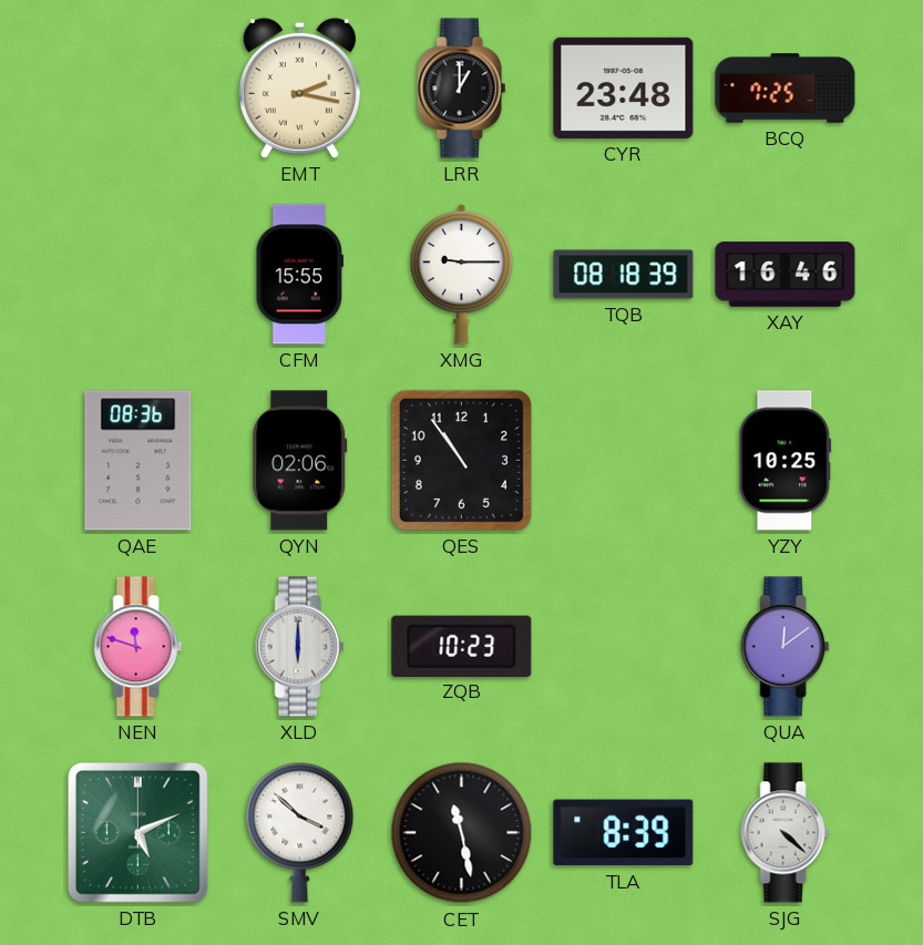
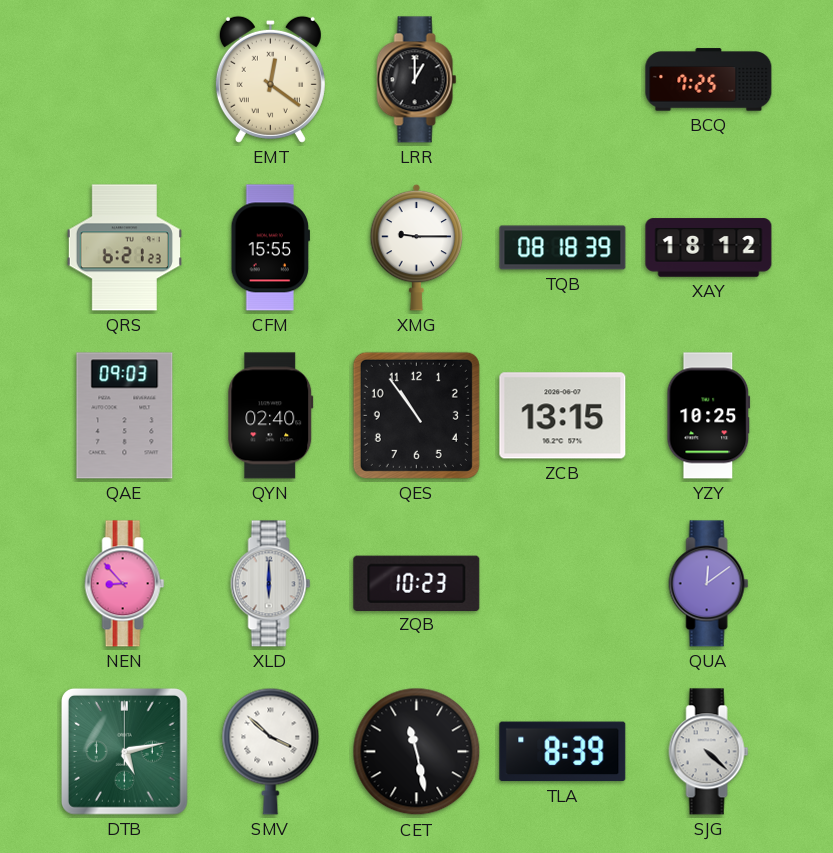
EMT: 2:17 -> 12:21 (270, 79)
CYR: 23:48 -> none (624, 88)
QRS: none -> 6:21 (124, 248)
XAY: 16:46 -> 18:12 (709, 248)
QAE: 08:36 -> 09:03 (125, 416)
QYN: 02:06 -> 02:40 (271, 416)
ZCB: none -> 13:15 (563, 416)
NEN: 11:48 -> 8:53 (125, 584)
DTB: 5:11 -> 5:13 (124, 751)
